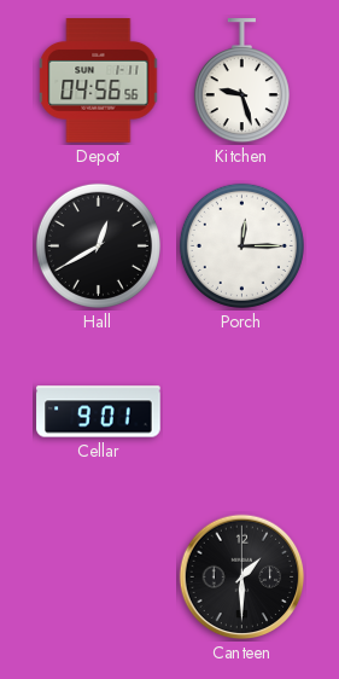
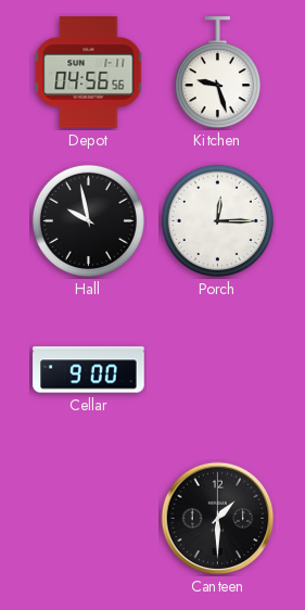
Hall: 12:40 -> 9:58 (88, 220)
Cellar: 9:01 -> 9:00 (89, 370)
